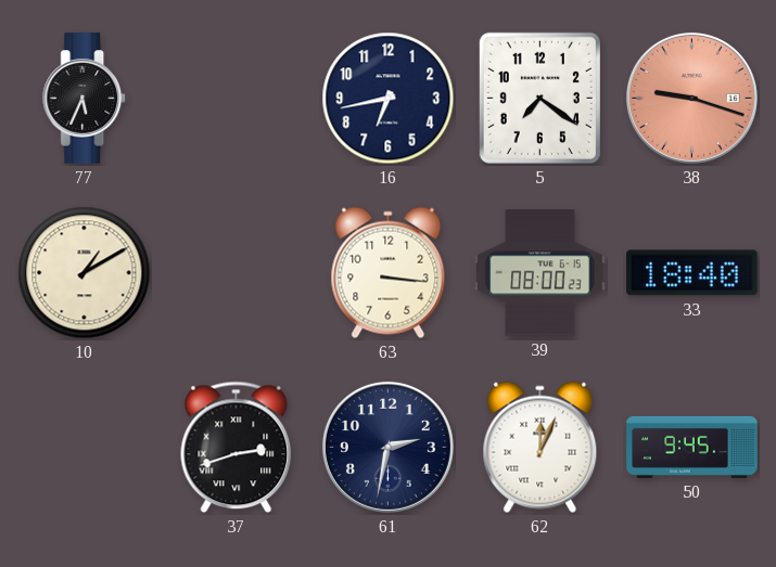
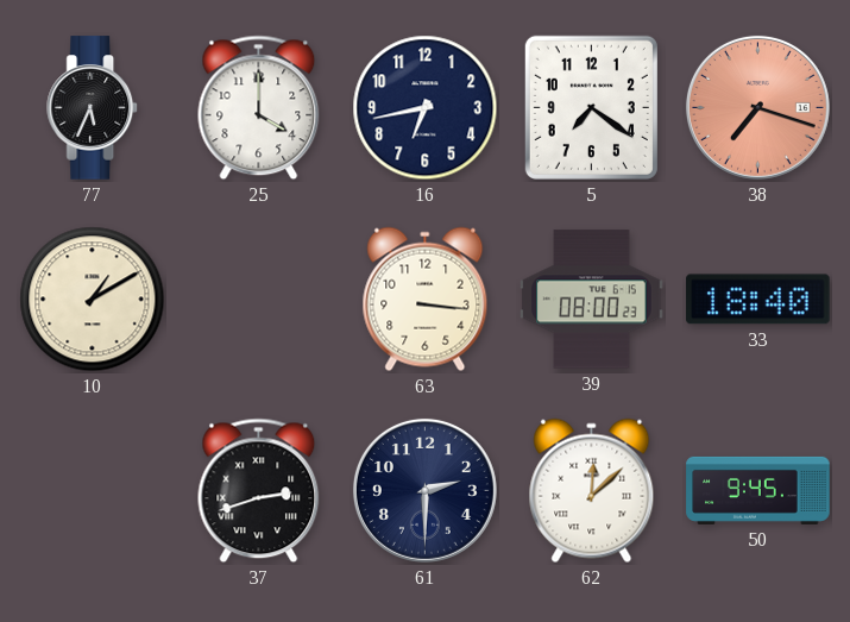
25: none -> 4:00 (259, 108)
38: 9:18 -> 7:18 (757, 107)
61: 2:32 -> 2:30 (424, 490)
62: 12:04 -> 12:08 (592, 491)
